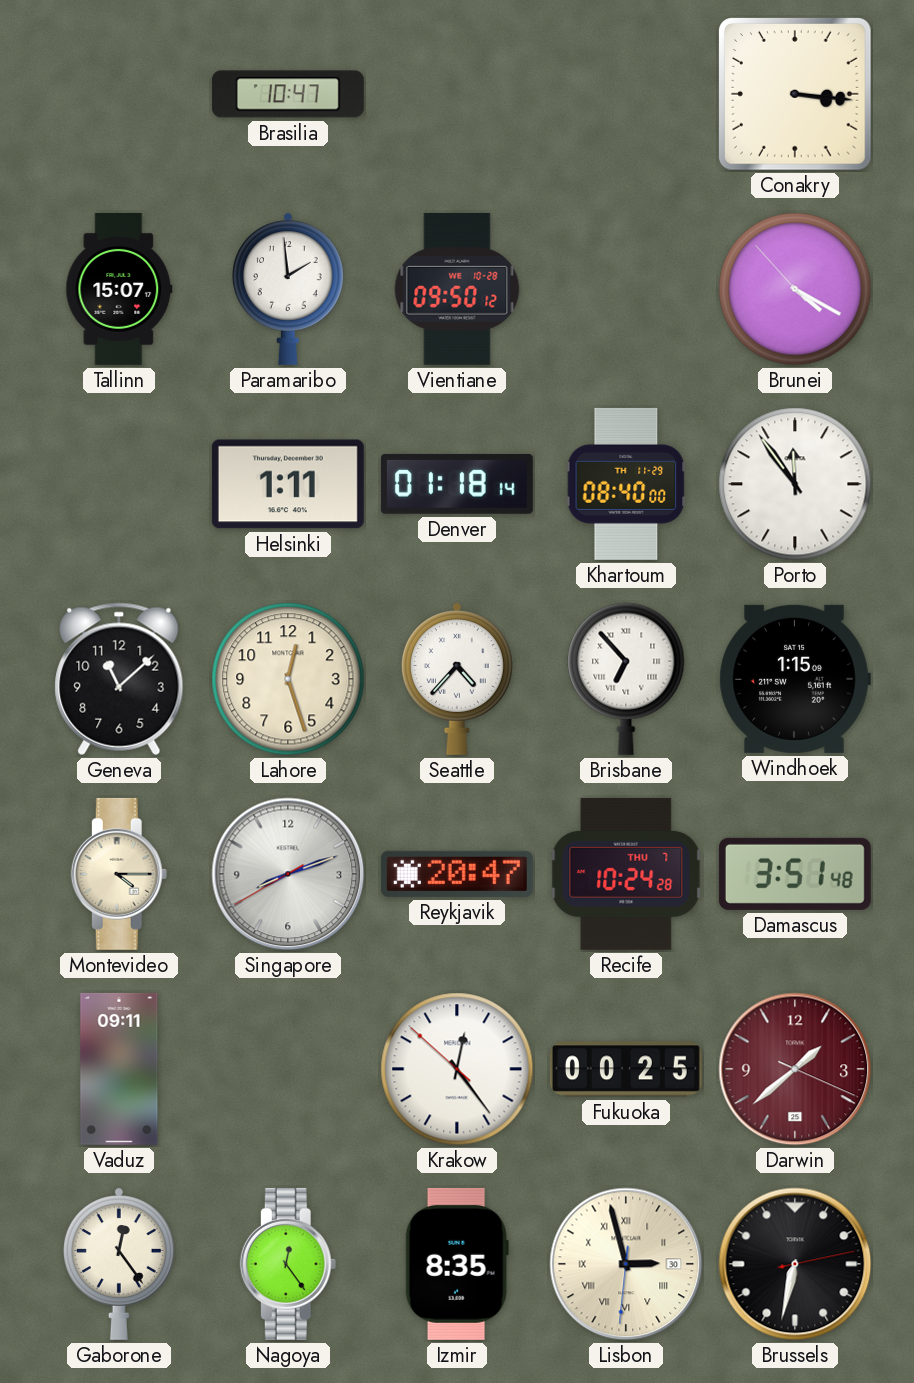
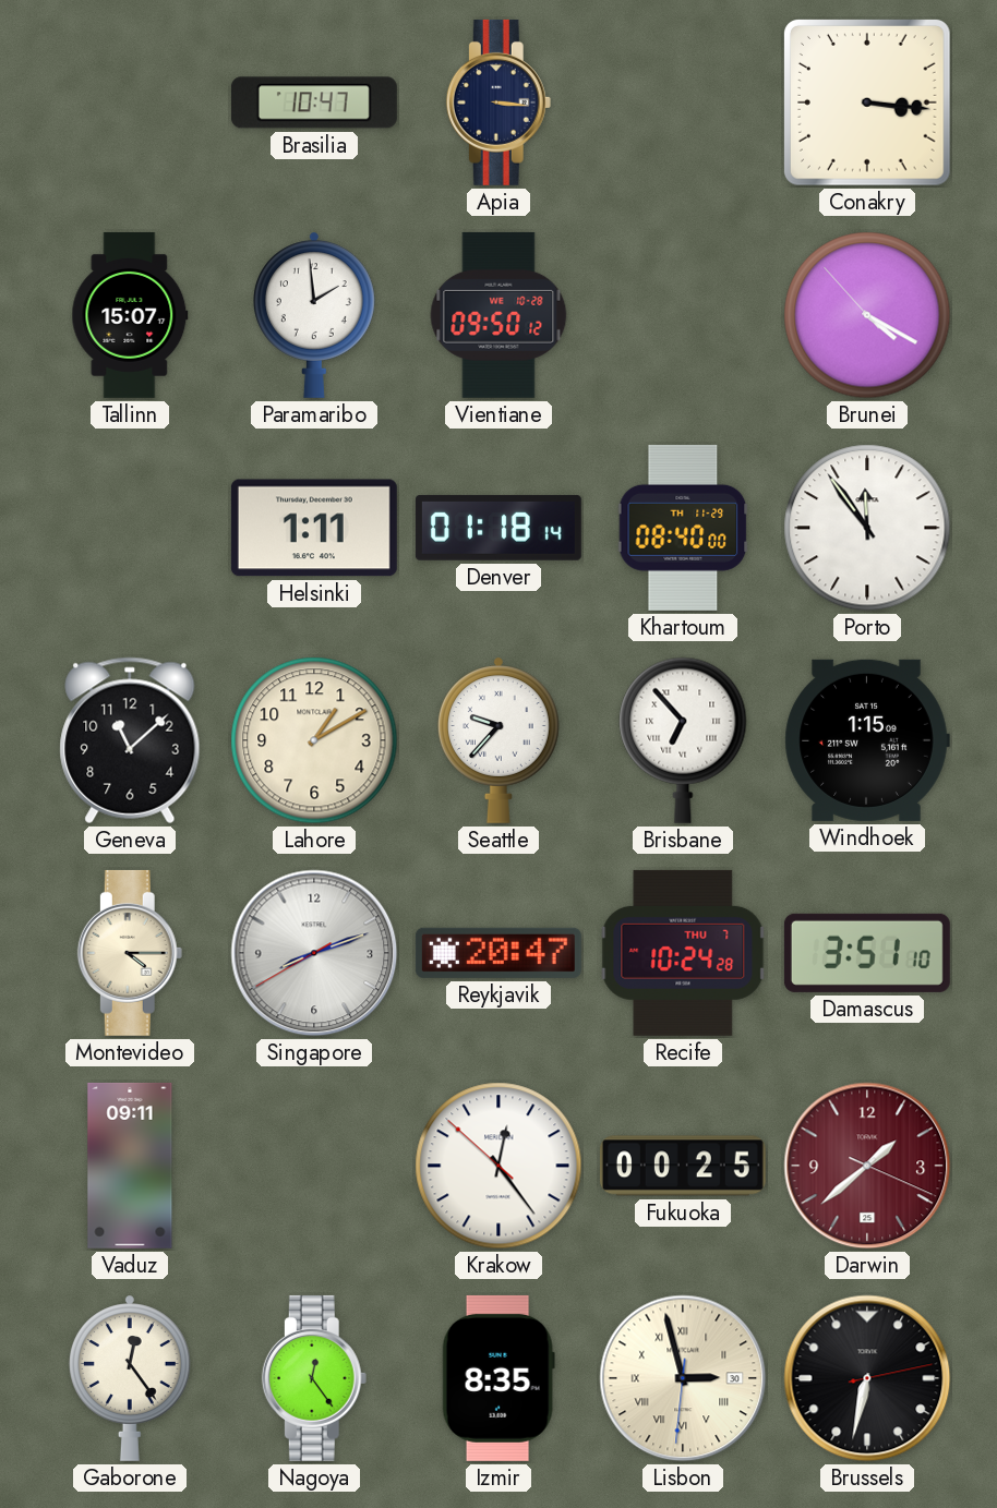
Apia: none -> 3:16 (498, 102)
Lahore: 12:27 -> 1:10 (314, 740)
Seattle: 4:37 -> 9:37 (498, 740)
Damascus: 3:51:48 -> 3:51:10 (867, 953)
